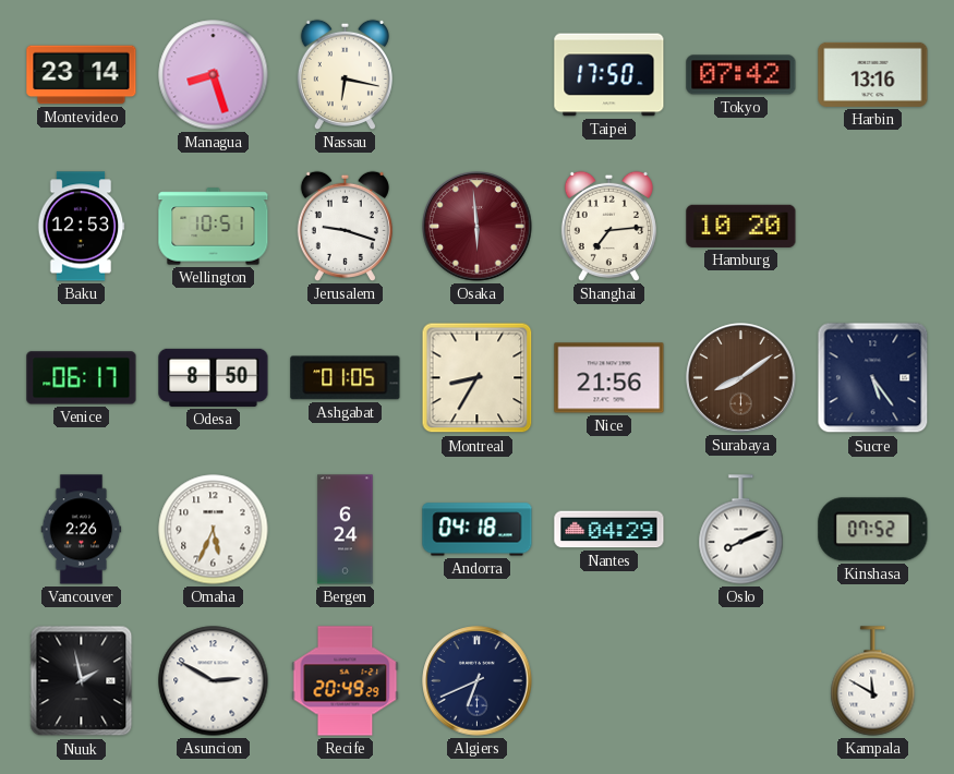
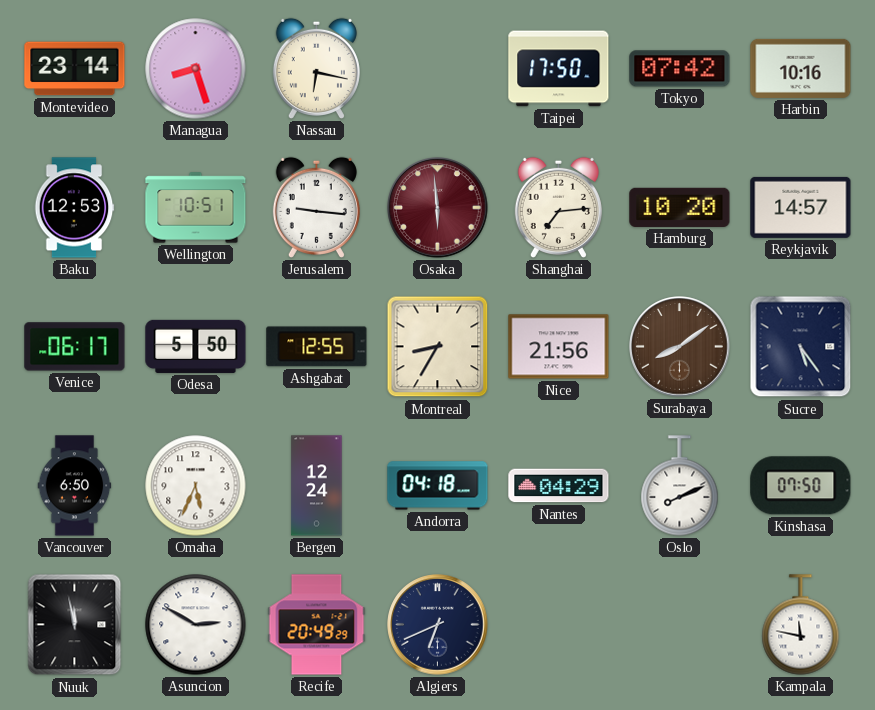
Harbin: 13:16 -> 10:16 (801, 68)
Jerusalem: 9:18 -> 9:16 (316, 207)
Reykjavik: none -> 14:57 (801, 207)
Odesa: 8:50 -> 5:50 (196, 346)
Ashgabat: 01:05 -> 12:55 (317, 347)
Vancouver: 2:26 -> 6:50 (75, 486)
Bergen: 6:24 -> 12:24 (317, 486)
Kinshasa: 07:52 -> 07:50 (801, 486)
Nuuk: 1:58 -> 11:58 (75, 625)
Kampala: 11:50 -> 11:47 (801, 625)
